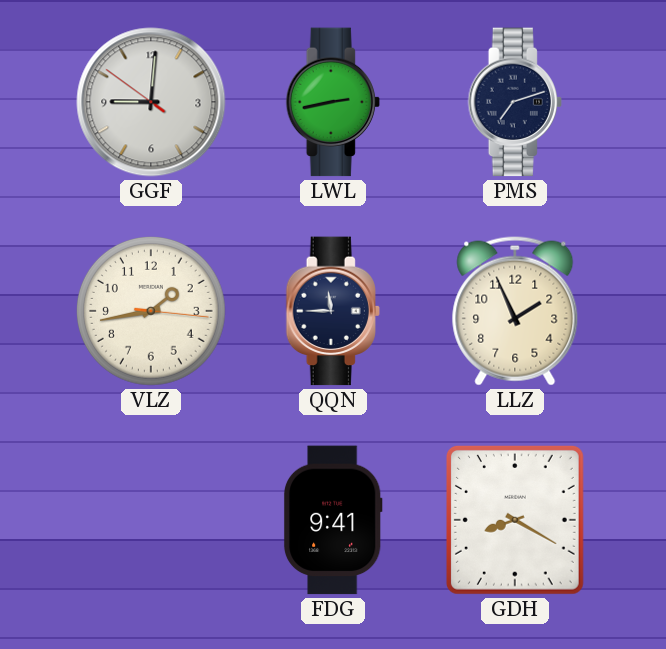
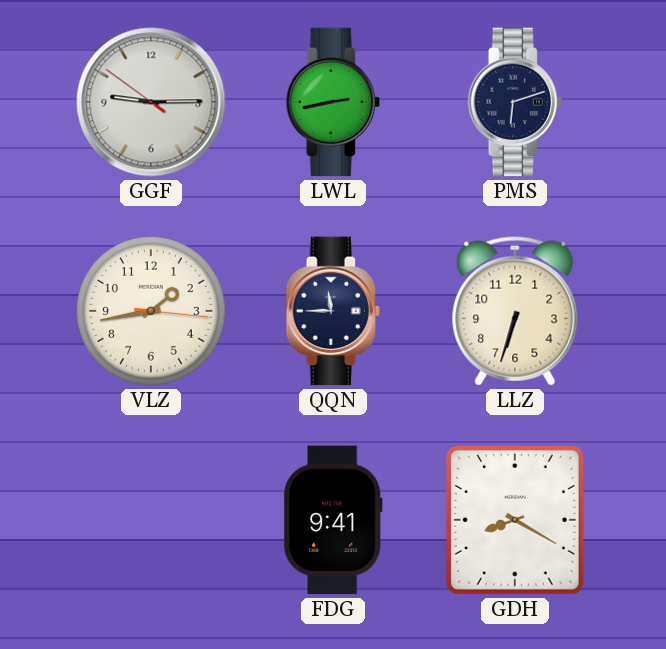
GGF: 9:00 -> 9:14 (151, 102)
PMS: 7:12 -> 6:12 (514, 102)
LLZ: 1:56 -> 6:33 (515, 311)
